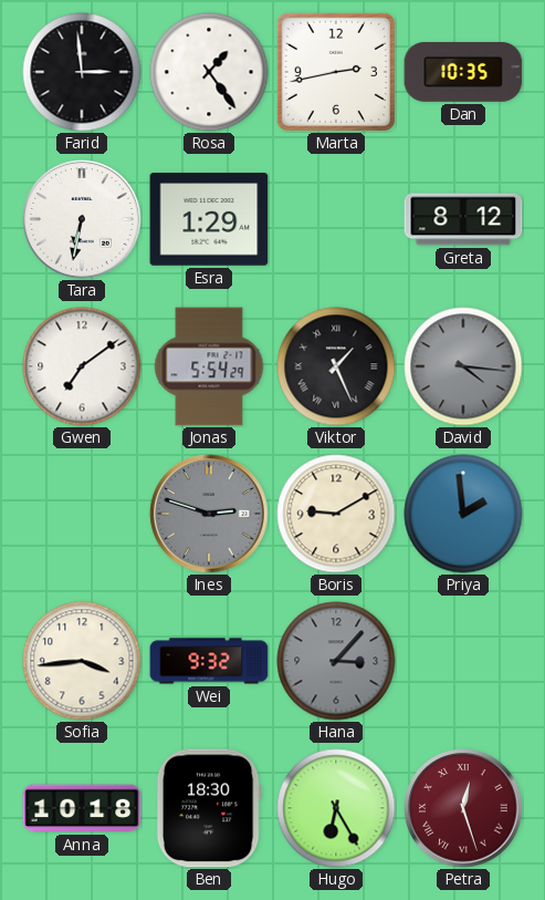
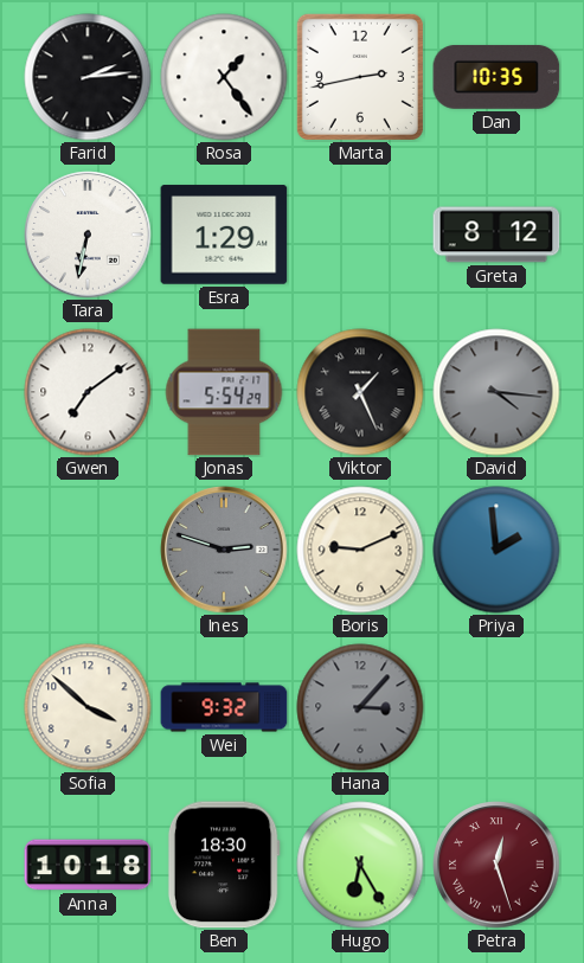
Farid: 2:59 -> 2:14 (88, 77)
Boris: 9:10 -> 9:11 (360, 550)
Sofia: 3:44 -> 3:52 (88, 707)
